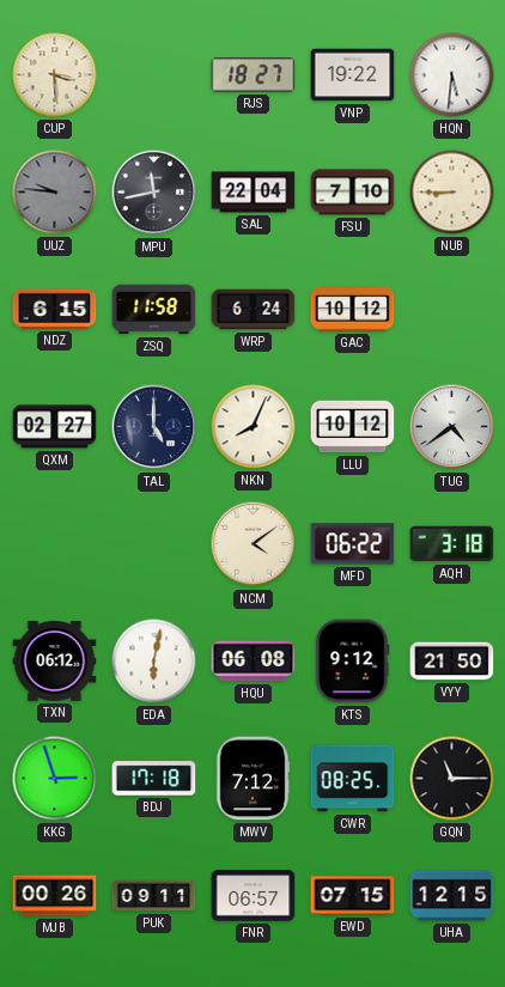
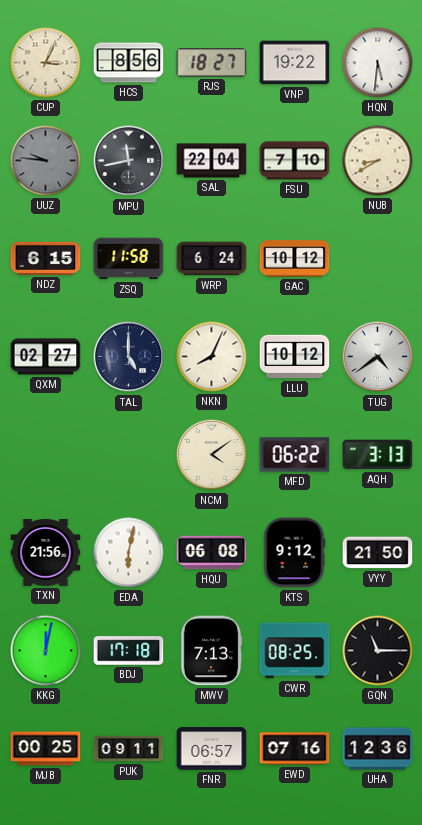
CUP: 3:29 -> 3:04 (46, 63)
HCS: none -> 8:56 (129, 63)
NUB: 8:45 -> 8:40 (378, 161)
AQH: 3:18 -> 3:13 (378, 455)
TXN: 06:12 -> 21:56 (46, 552)
KKG: 2:57 -> 12:02 (46, 651)
MWV: 7:12 -> 7:13 (211, 651)
MJB: 00:26 -> 00:25 (46, 749)
EWD: 07:15 -> 07:16 (295, 749)
UHA: 12:15 -> 12:36 (378, 749)
